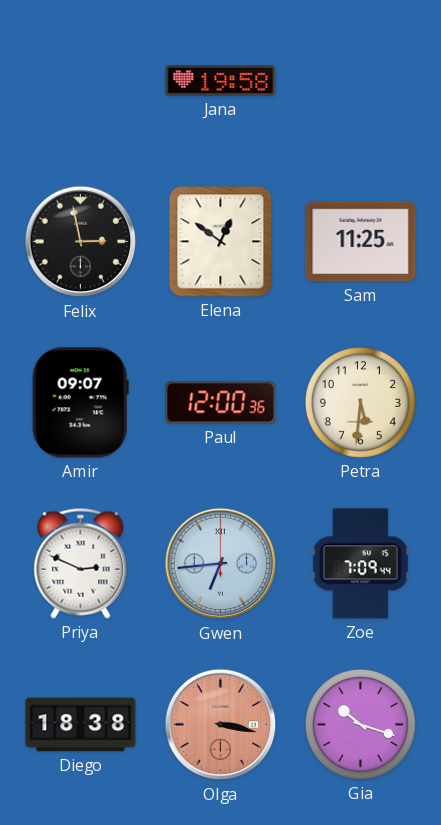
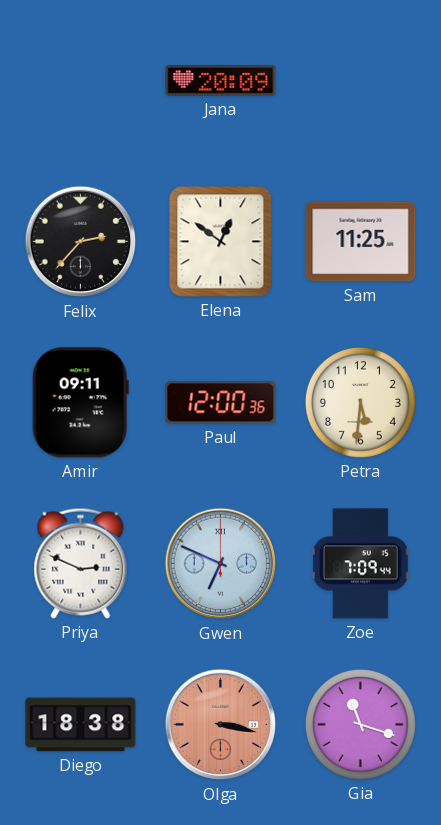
Jana: 19:58 -> 20:09 (221, 81)
Felix: 2:58 -> 2:37 (81, 242)
Amir: 09:07 -> 09:11 (80, 403)
Gwen: 6:44 -> 6:49 (221, 564)
Gia: 10:18 -> 11:18 (360, 724)
